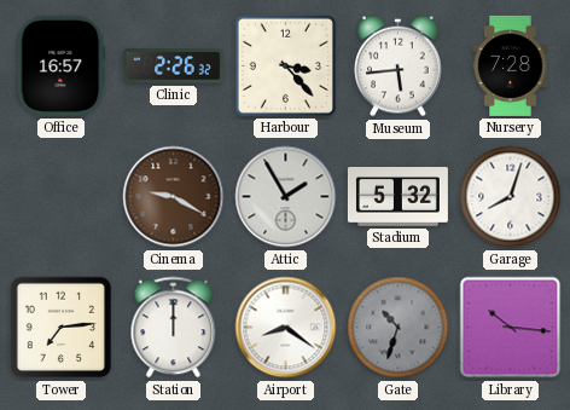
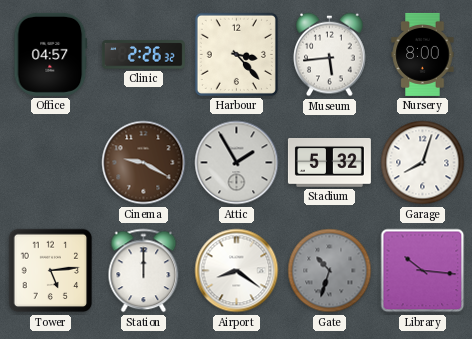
Office: 16:57 -> 04:57 (51, 54)
Nursery: 7:28 -> 8:00 (423, 54)
Tower: 7:14 -> 5:14 (51, 271)
